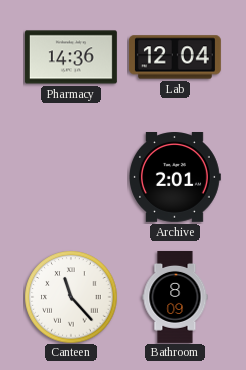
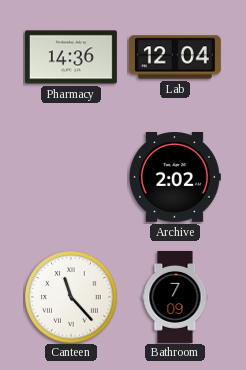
Archive: 2:01 -> 2:02 (175, 178)
Bathroom: 8:09 -> 7:09 (175, 297)
